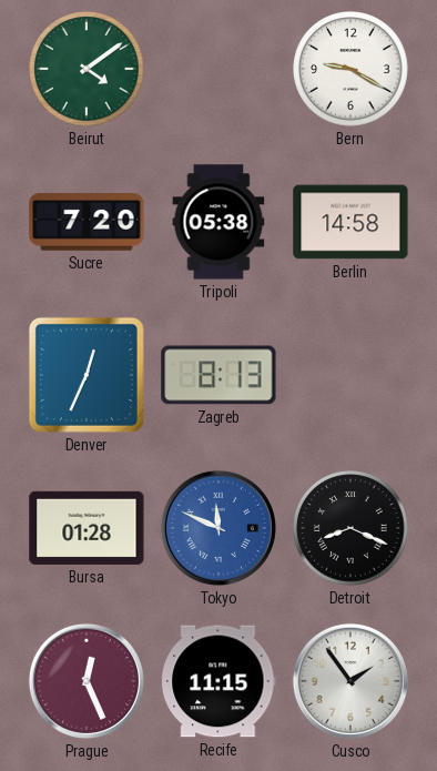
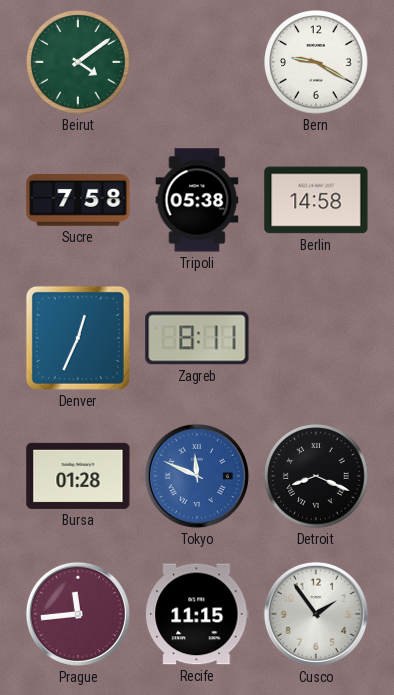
Sucre: 7:20 -> 7:58 (78, 201)
Zagreb: 8:13 -> 8:11 (197, 338)
Prague: 12:26 -> 11:44 (78, 614)
